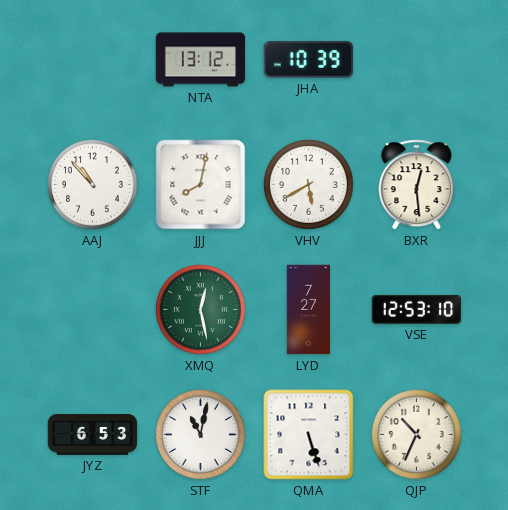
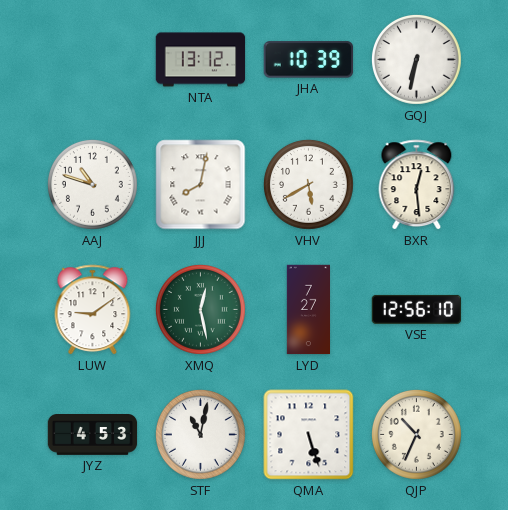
GQJ: none -> 6:32 (416, 59)
AAJ: 10:53 -> 10:48 (92, 184)
LUW: none -> 9:09 (93, 310)
VSE: 12:53 -> 12:56 (417, 309)
JYZ: 6:53 -> 4:53 (93, 435)
